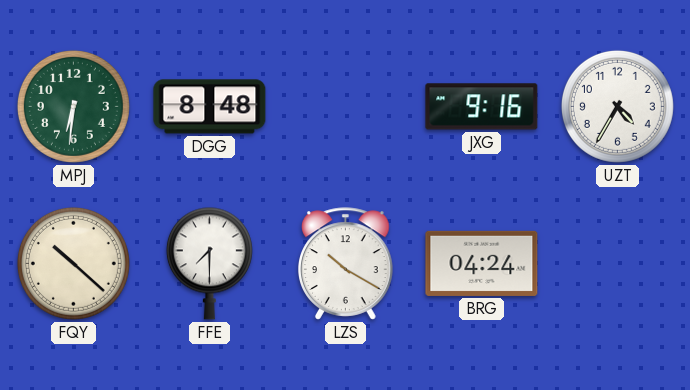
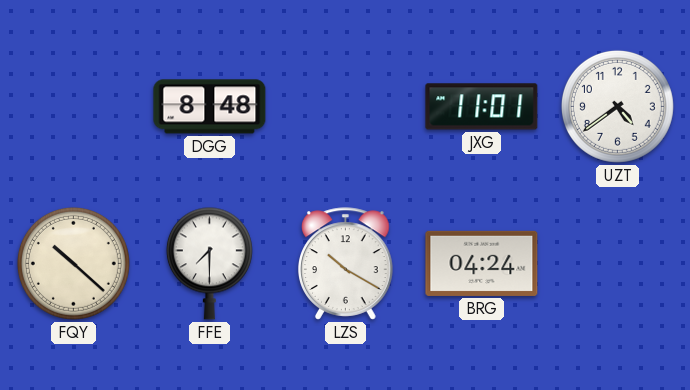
MPJ: 6:31 -> none (73, 106)
JXG: 9:16 -> 11:01 (482, 107)
UZT: 4:35 -> 4:39 (617, 106)
